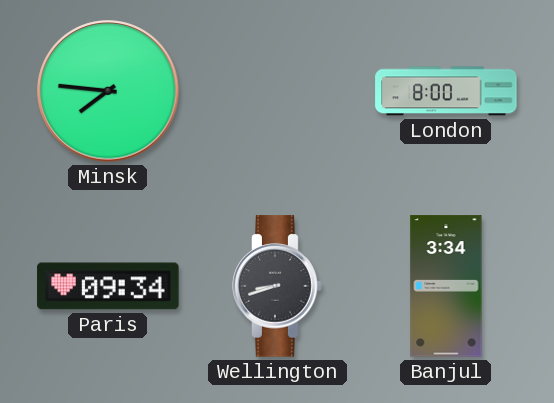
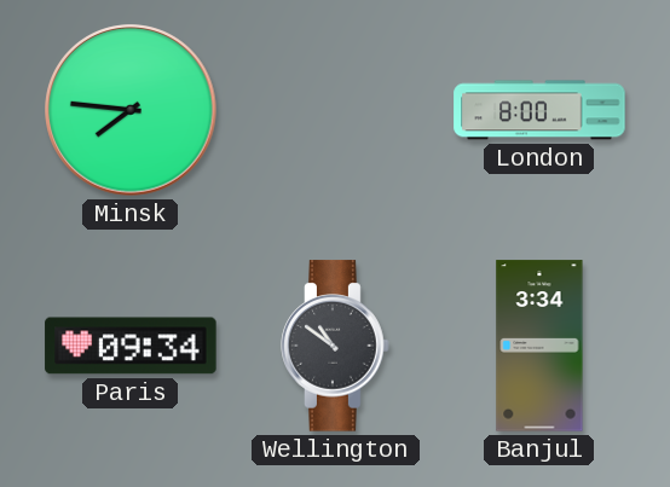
Wellington: 8:42 -> 10:51 (335, 346)
